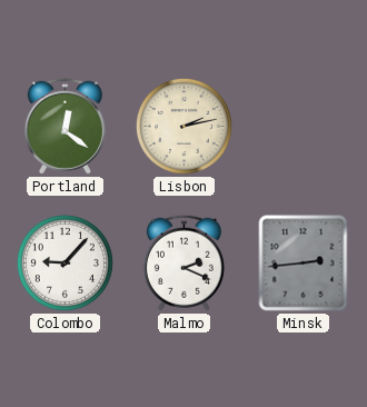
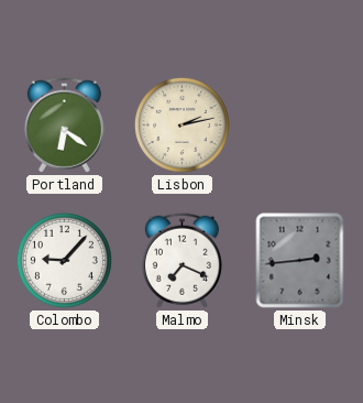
Portland: 12:21 -> 6:21 (64, 124)
Malmo: 2:19 -> 7:19 (182, 260)
